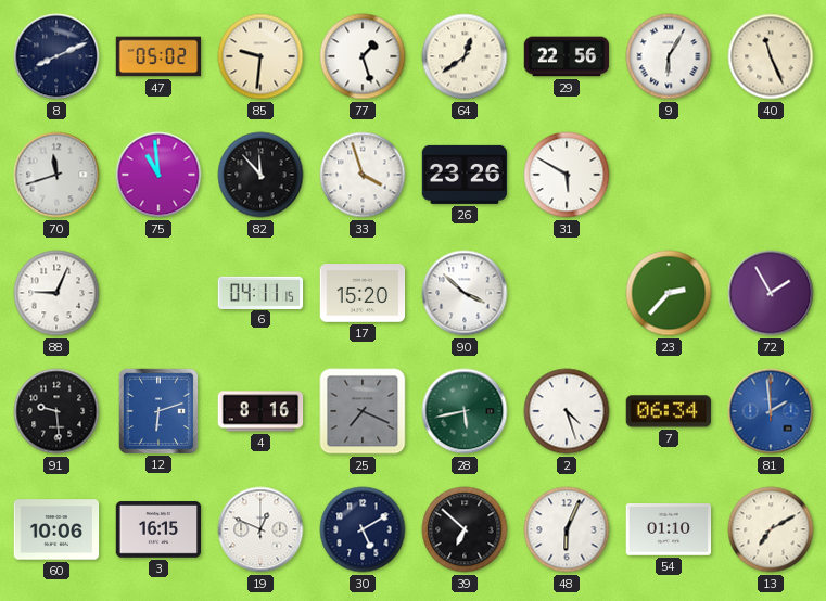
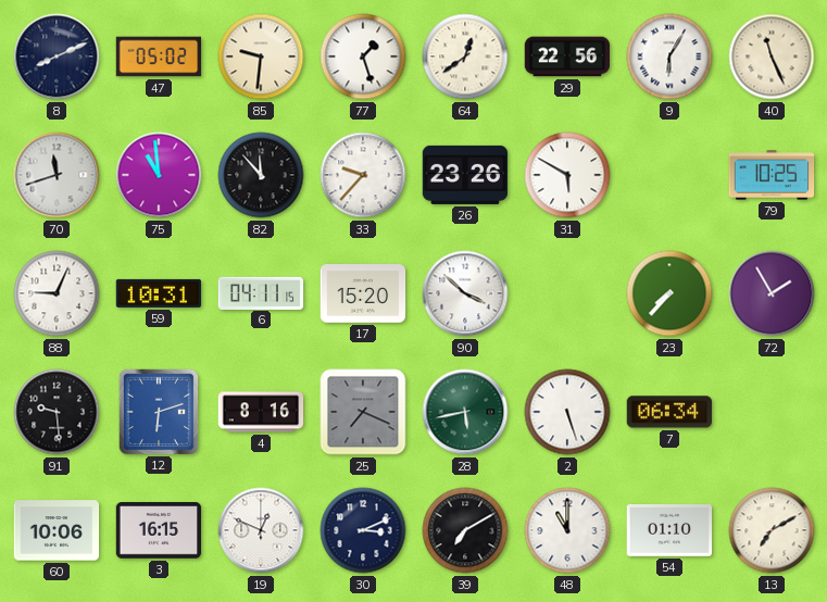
33: 3:57 -> 9:37 (363, 175)
79: none -> 10:25 (772, 175)
59: none -> 10:31 (159, 293)
23: 2:37 -> 7:37 (669, 293)
2: 4:27 -> 5:27 (567, 412)
81: 1:59 -> none (771, 411)
30: 5:10 -> 3:11 (363, 530)
39: 6:52 -> 7:10 (465, 530)
48: 6:04 -> 11:00 (567, 530)
